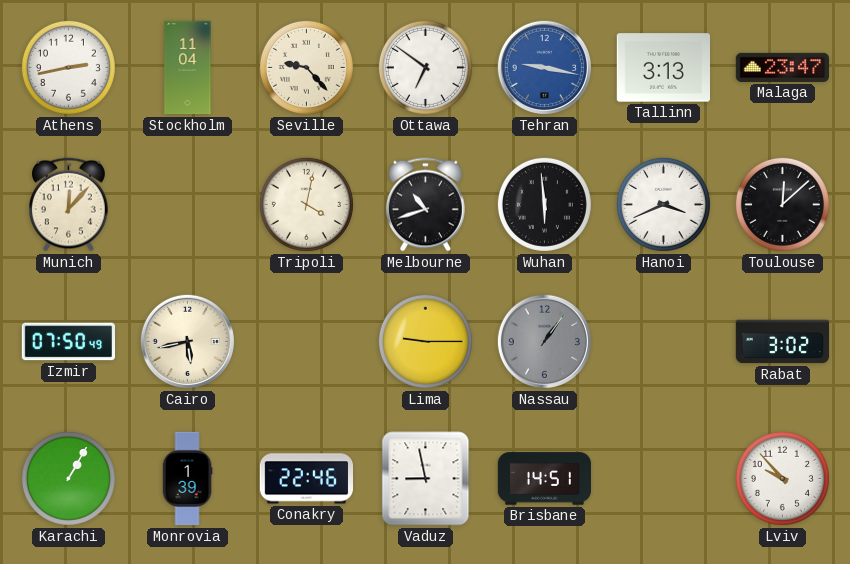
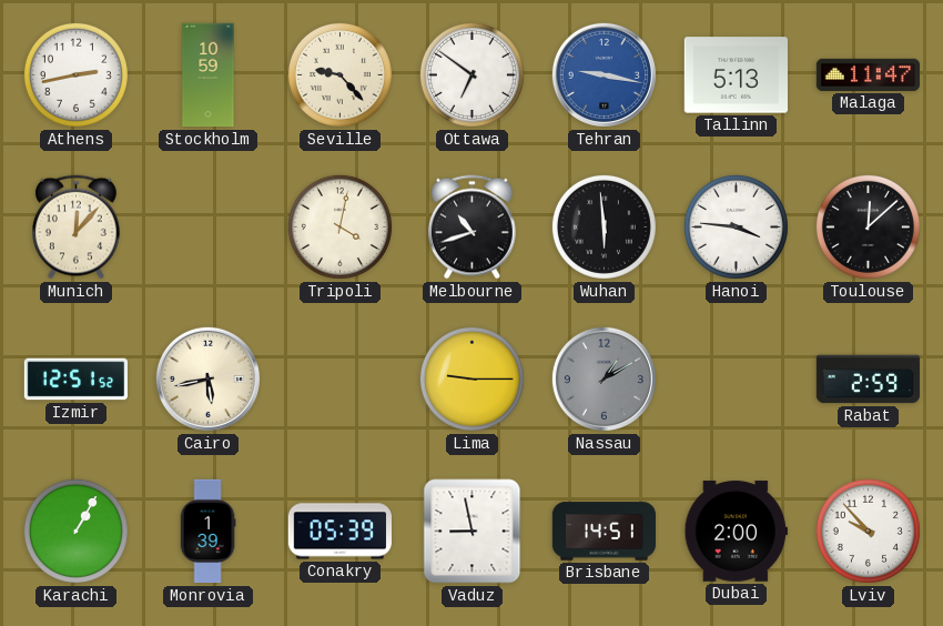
Stockholm: 11:04 -> 10:59 (209, 75)
Tallinn: 3:13 -> 5:13 (736, 75)
Malaga: 23:47 -> 11:47 (868, 74)
Hanoi: 3:41 -> 3:46 (736, 226)
Izmir: 07:50 -> 12:51 (75, 380)
Nassau: 1:06 -> 1:10 (604, 378)
Rabat: 3:02 -> 2:59 (868, 380)
Conakry: 22:46 -> 05:39 (339, 532)
Dubai: none -> 2:00 (736, 532)
